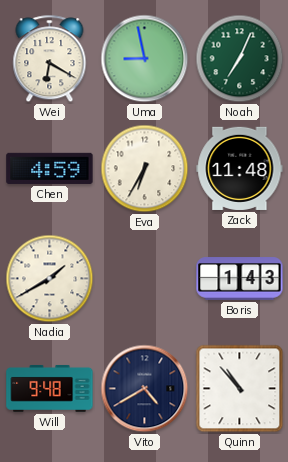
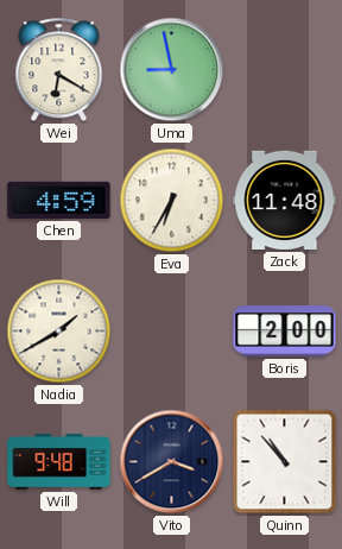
Noah: 7:04 -> none (240, 59)
Boris: 1:43 -> 2:00 (285, 332)
Vito: 4:40 -> 3:40 (172, 462)
